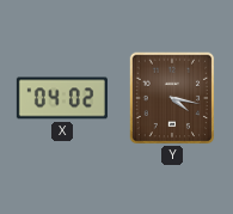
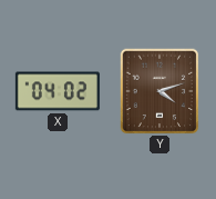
Y: 4:17 -> 4:12 (160, 91)
